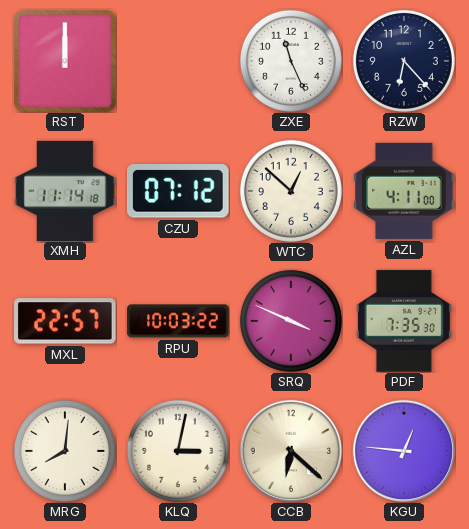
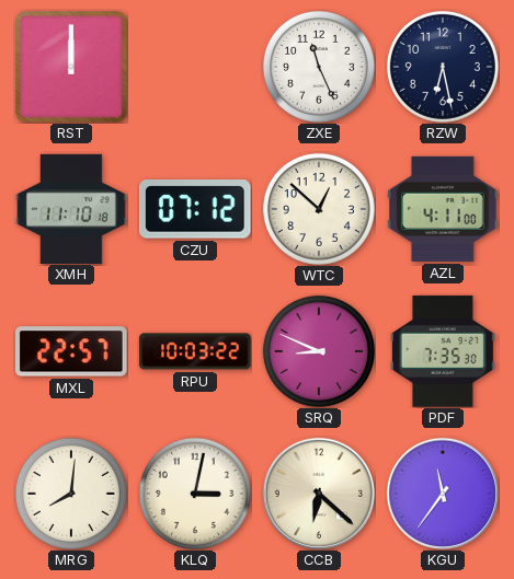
RZW: 6:23 -> 6:28 (443, 67)
XMH: 11:14 -> 11:10 (71, 208)
SRQ: 3:49 -> 8:49 (319, 351)
KGU: 12:46 -> 11:36 (442, 493)
